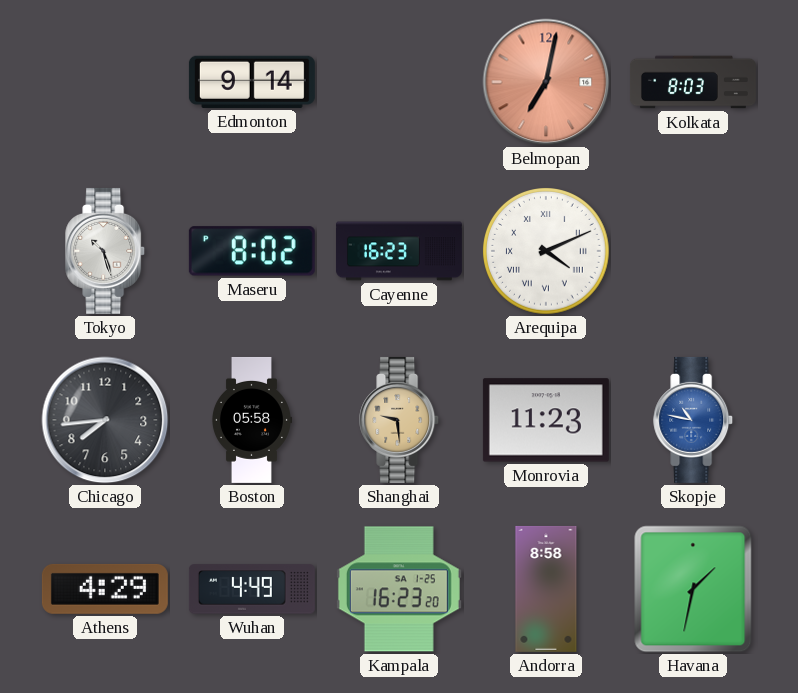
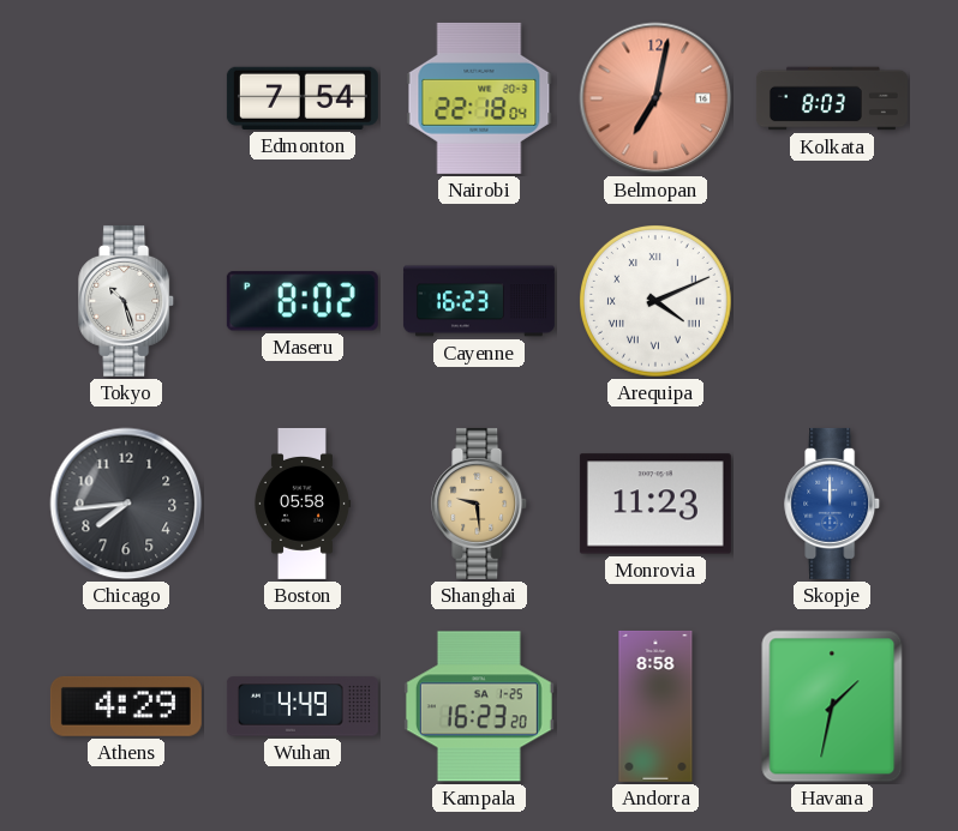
Edmonton: 9:14 -> 7:54 (303, 98)
Nairobi: none -> 22:18 (479, 98)
Skopje: 10:47 -> 12:00 (833, 504)
